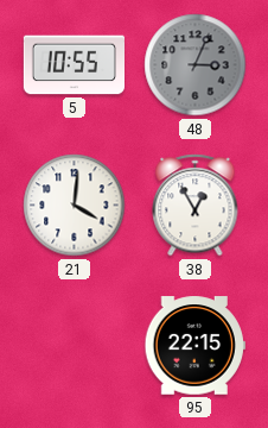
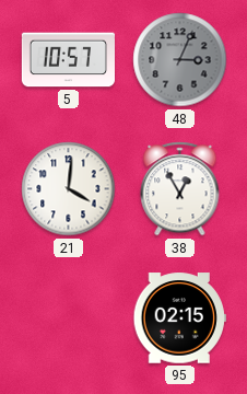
5: 10:55 -> 10:57 (68, 60)
95: 22:15 -> 02:15 (179, 318)
